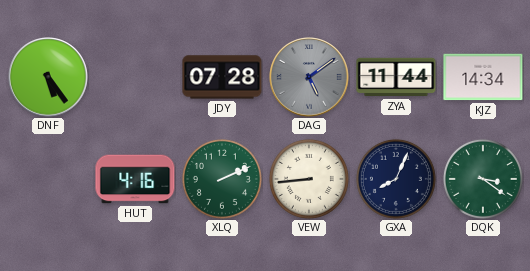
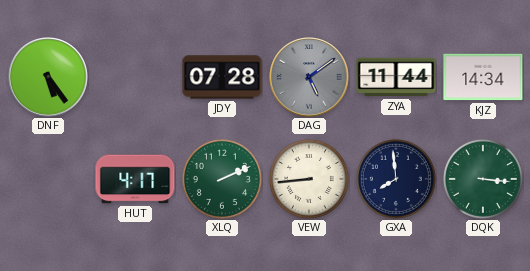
HUT: 4:16 -> 4:17 (135, 179)
GXA: 8:04 -> 7:59 (396, 179)
DQK: 3:21 -> 3:16 (483, 179)
